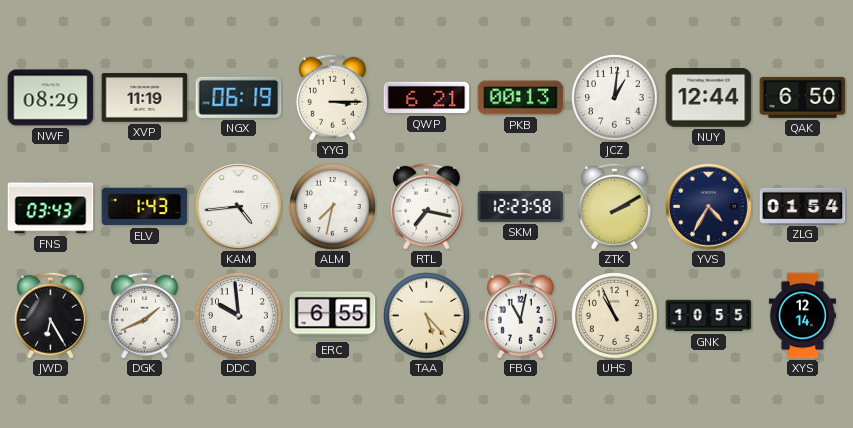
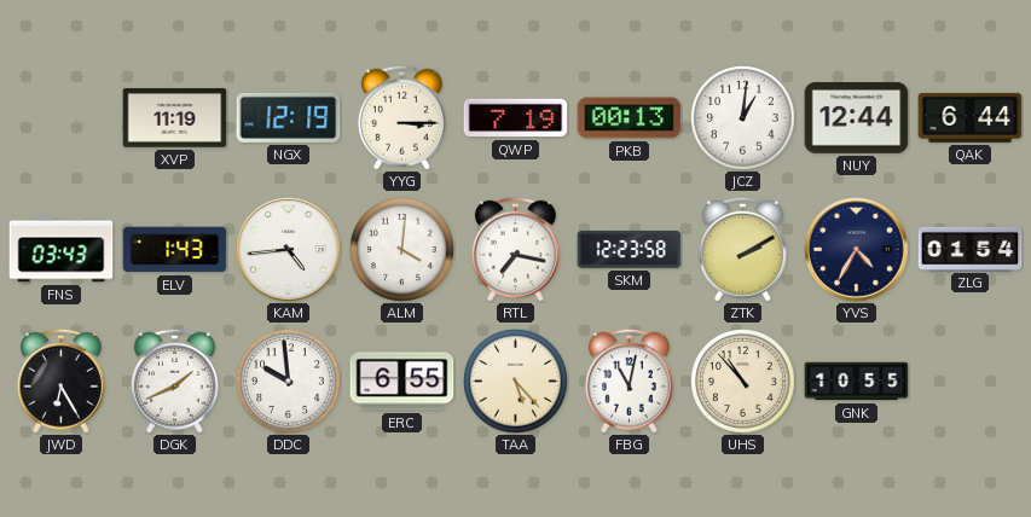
NWF: 08:29 -> none (51, 98)
NGX: 06:19 -> 12:19 (289, 117)
QWP: 6:21 -> 7:19 (516, 118)
QAK: 6:50 -> 6:44 (971, 117)
ALM: 7:32 -> 4:01 (402, 250)
UHS: 10:56 -> 10:53 (743, 382)
XYS: 12:14 -> none (802, 316)
